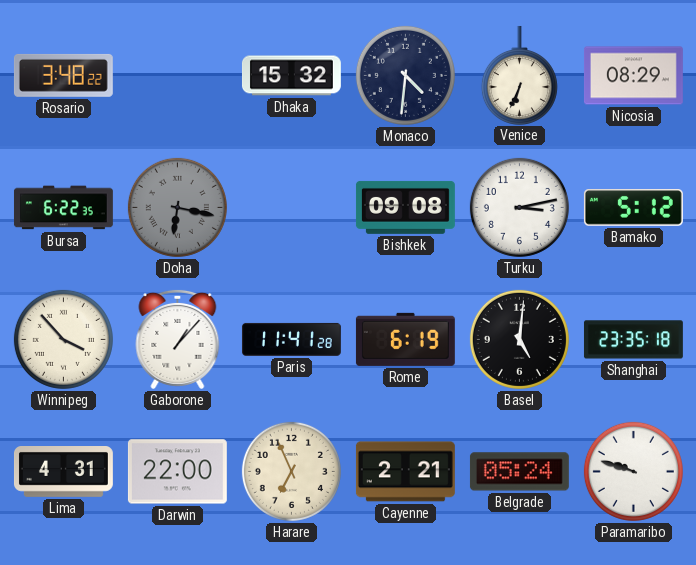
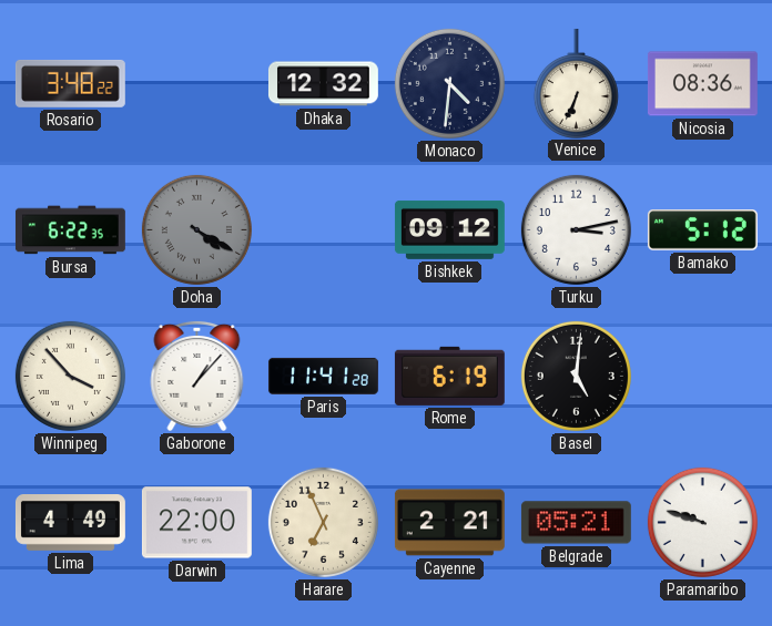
Dhaka: 15:32 -> 12:32 (323, 84)
Nicosia: 08:29 -> 08:36 (702, 84)
Doha: 6:17 -> 4:20 (196, 229)
Bishkek: 09:08 -> 09:12 (449, 229)
Shanghai: 23:35 -> none (633, 340)
Lima: 4:31 -> 4:49 (70, 523)
Belgrade: 05:24 -> 05:21 (576, 523)
